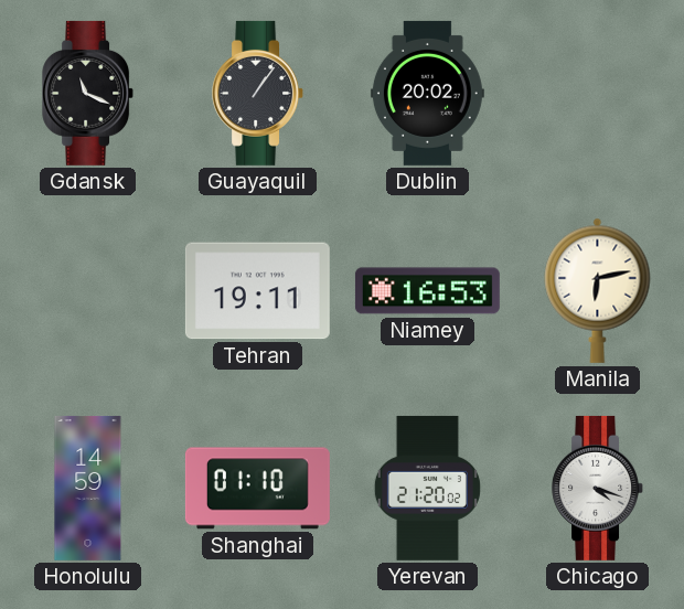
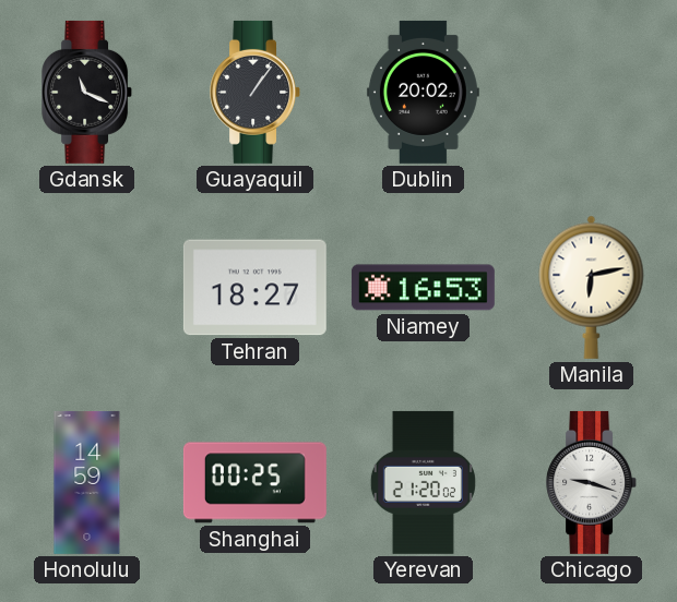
Tehran: 19:11 -> 18:27 (254, 288)
Shanghai: 01:10 -> 00:25 (254, 483)
Chicago: 4:18 -> 9:18 (592, 482)
